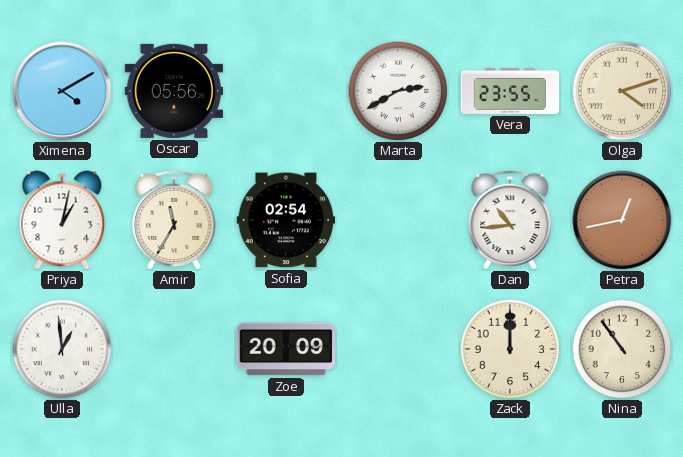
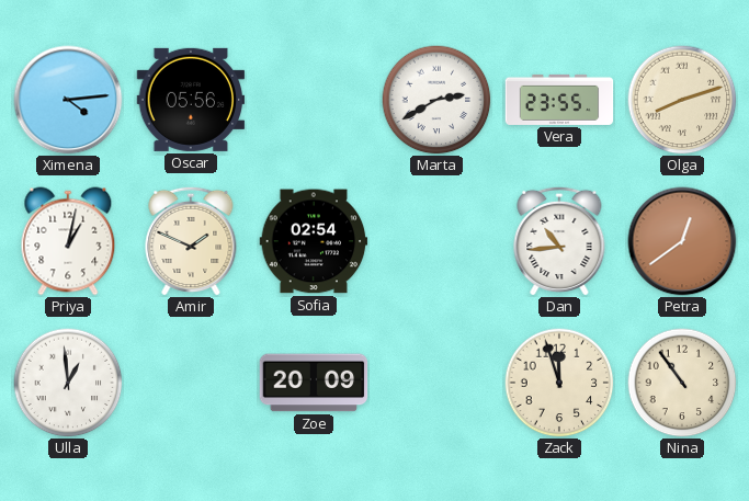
Ximena: 4:10 -> 4:14 (68, 100)
Olga: 4:12 -> 8:12 (682, 100)
Amir: 11:35 -> 1:49 (191, 241)
Petra: 12:43 -> 12:39 (682, 241)
Zack: 12:00 -> 11:57 (559, 383)
